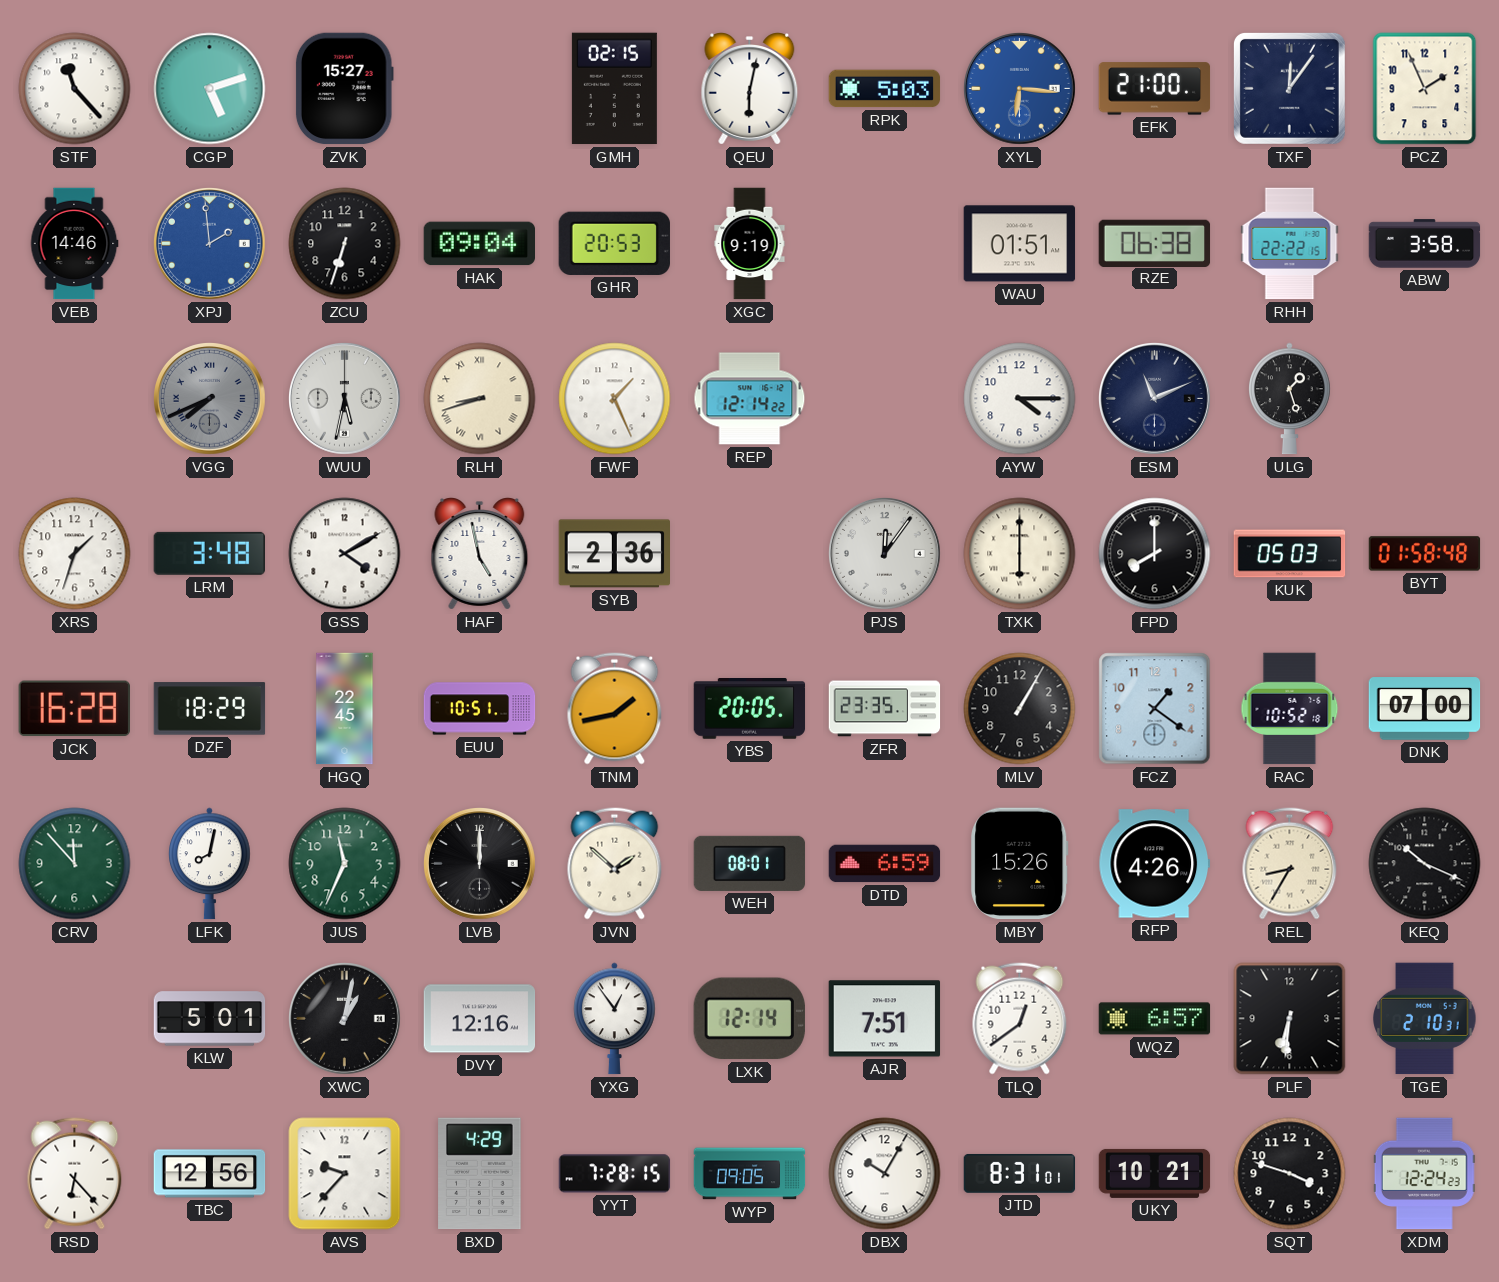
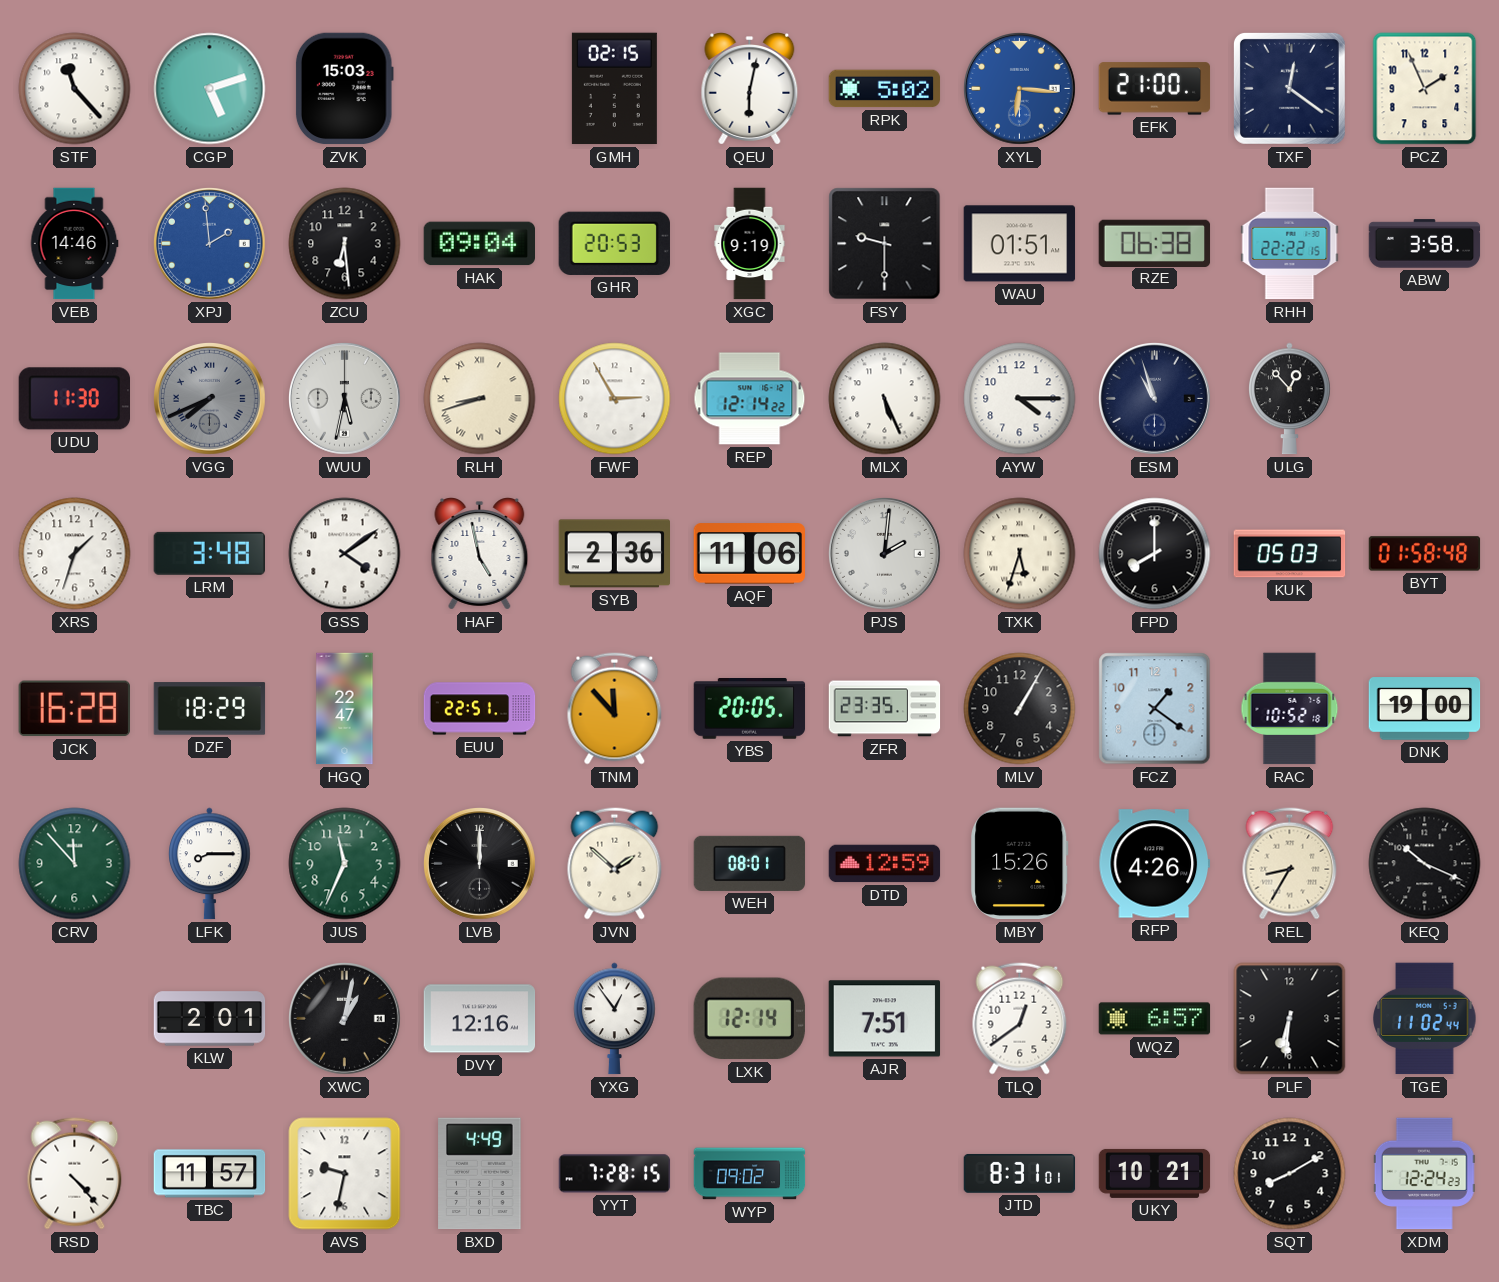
ZVK: 15:27 -> 15:03 (344, 89)
RPK: 5:03 -> 5:02 (885, 89)
TXF: 12:06 -> 12:21 (1289, 88)
ZCU: 6:33 -> 6:29 (345, 244)
FSY: none -> 9:30 (885, 244)
UDU: none -> 11:30 (74, 399)
FWF: 1:26 -> 2:55 (615, 399)
MLX: none -> 5:26 (885, 399)
ESM: 11:11 -> 10:57 (1155, 399)
ULG: 1:27 -> 12:53 (1290, 399)
GSS: 4:10 -> 4:09 (345, 554)
AQF: none -> 11:06 (750, 554)
PJS: 12:06 -> 2:01 (885, 554)
TXK: 6:00 -> 5:33 (1020, 554)
HGQ: 22:45 -> 22:47 (345, 709)
EUU: 10:51 -> 22:51 (480, 709)
TNM: 1:43 -> 11:53 (615, 709)
DNK: 07:00 -> 19:00 (1425, 709)
LFK: 8:02 -> 8:15 (210, 864)
DTD: 6:59 -> 12:59 (885, 864)
KLW: 5:01 -> 2:01 (210, 1019)
TGE: 2:10 -> 11:02 (1425, 1019)
RSD: 6:23 -> 4:23 (75, 1174)
TBC: 12:56 -> 11:57 (210, 1174)
AVS: 9:37 -> 9:32 (345, 1174)
BXD: 4:29 -> 4:49 (480, 1174)
WYP: 09:05 -> 09:02 (750, 1174)
DBX: 10:05 -> none (885, 1174)
SQT: 3:48 -> 8:10 (1290, 1174)
